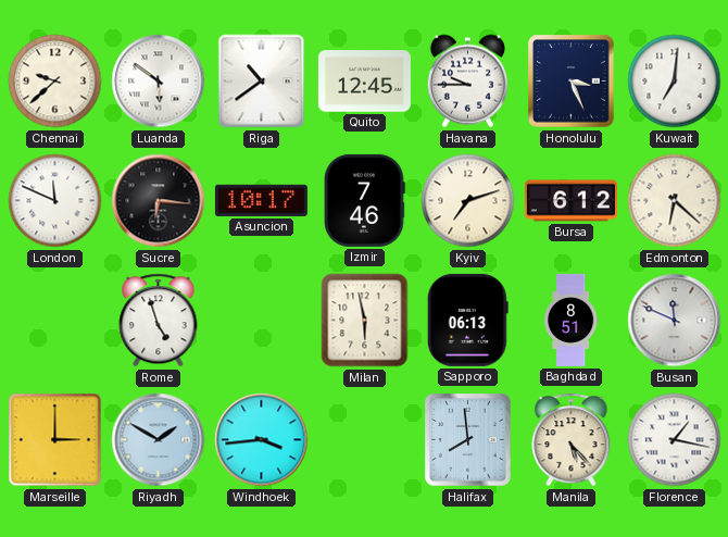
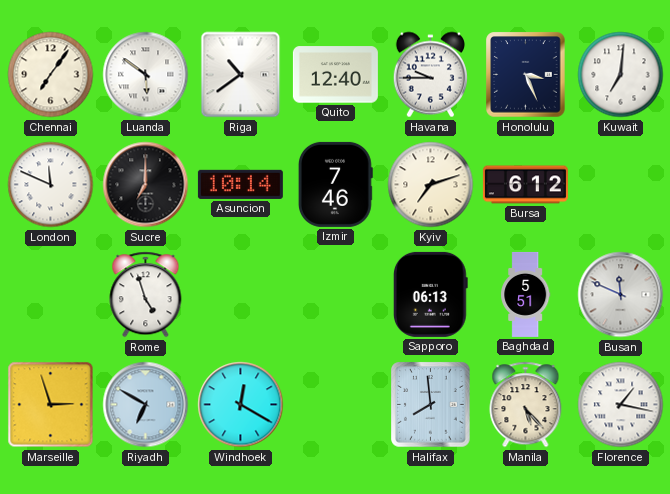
Chennai: 9:38 -> 7:06 (51, 75)
Quito: 12:45 -> 12:40 (335, 75)
Sucre: 6:16 -> 7:00 (146, 185)
Asuncion: 10:17 -> 10:14 (240, 184)
Edmonton: 6:22 -> none (675, 201)
Milan: 5:58 -> none (365, 321)
Baghdad: 8:51 -> 5:51 (526, 294)
Marseille: 3:00 -> 2:57 (51, 405)
Riyadh: 1:50 -> 6:50 (146, 405)
Windhoek: 3:44 -> 12:20 (241, 405)
